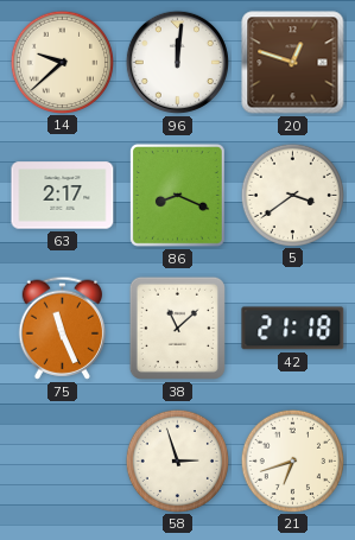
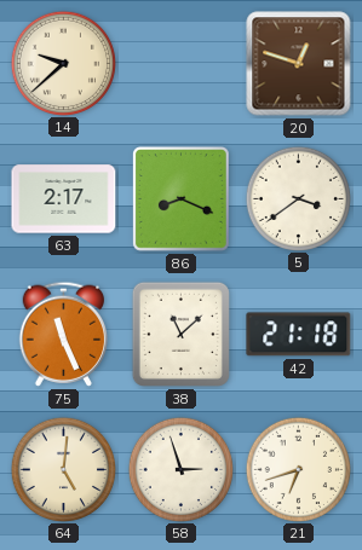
96: 12:01 -> none (177, 62)
64: none -> 5:01 (63, 469)
